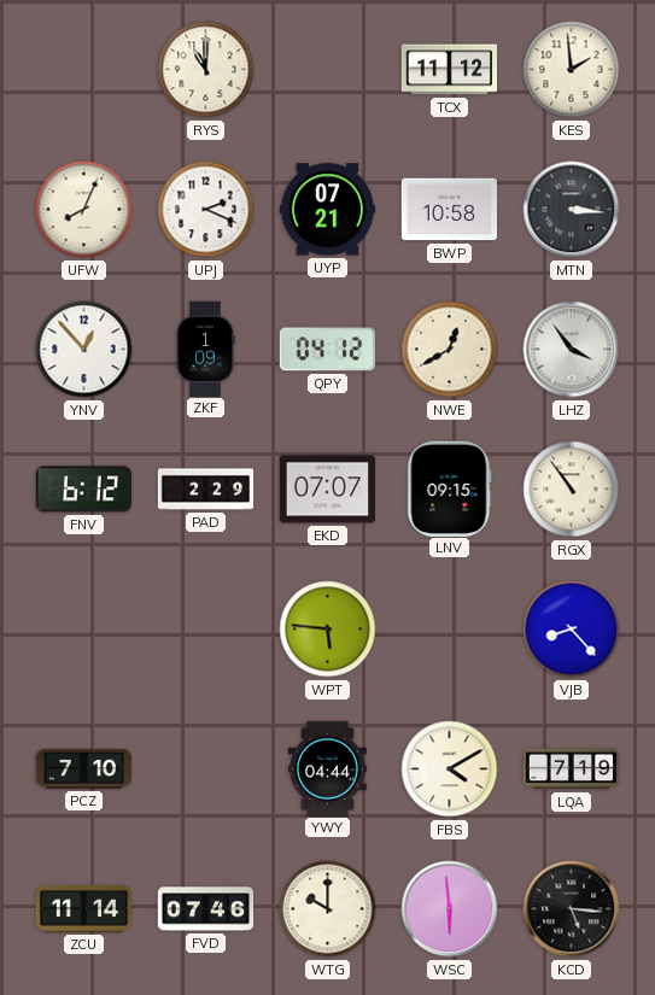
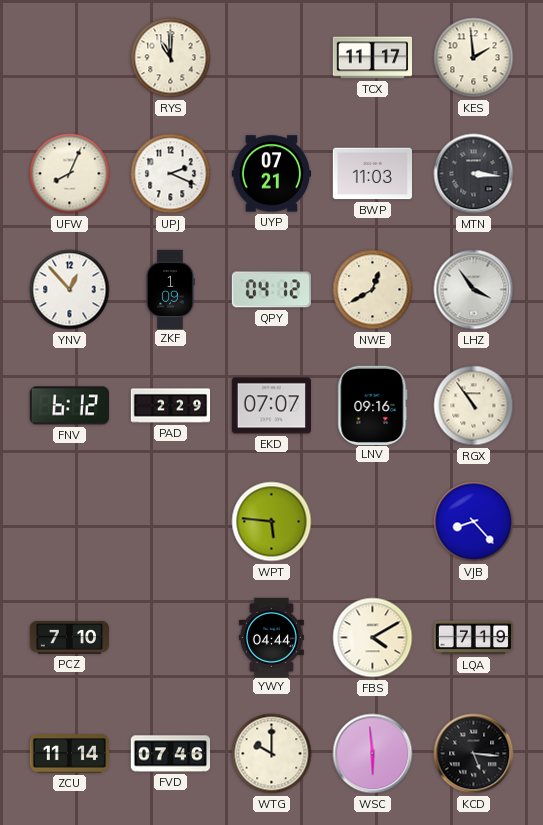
TCX: 11:12 -> 11:17 (372, 58)
BWP: 10:58 -> 11:03 (372, 174)
LNV: 09:15 -> 09:16 (373, 405)
